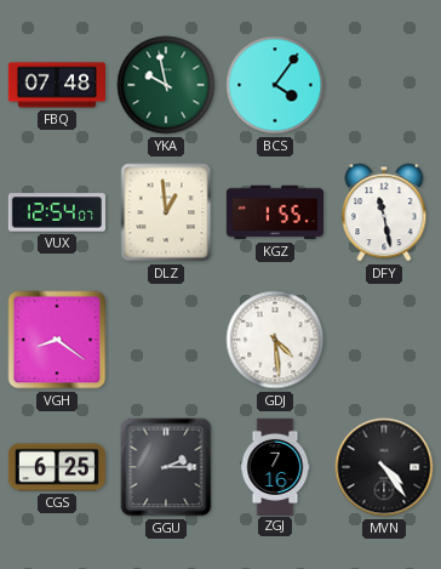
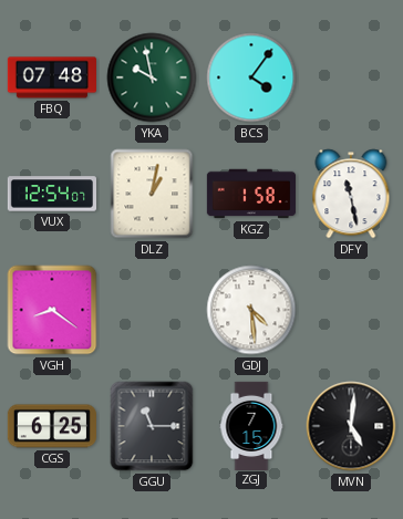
DLZ: 12:59 -> 1:02 (152, 194)
KGZ: 1:55 -> 1:58 (250, 194)
GGU: 2:15 -> 11:15 (152, 426)
ZGJ: 7:16 -> 7:15 (251, 425)
MVN: 4:24 -> 5:01 (351, 426)
